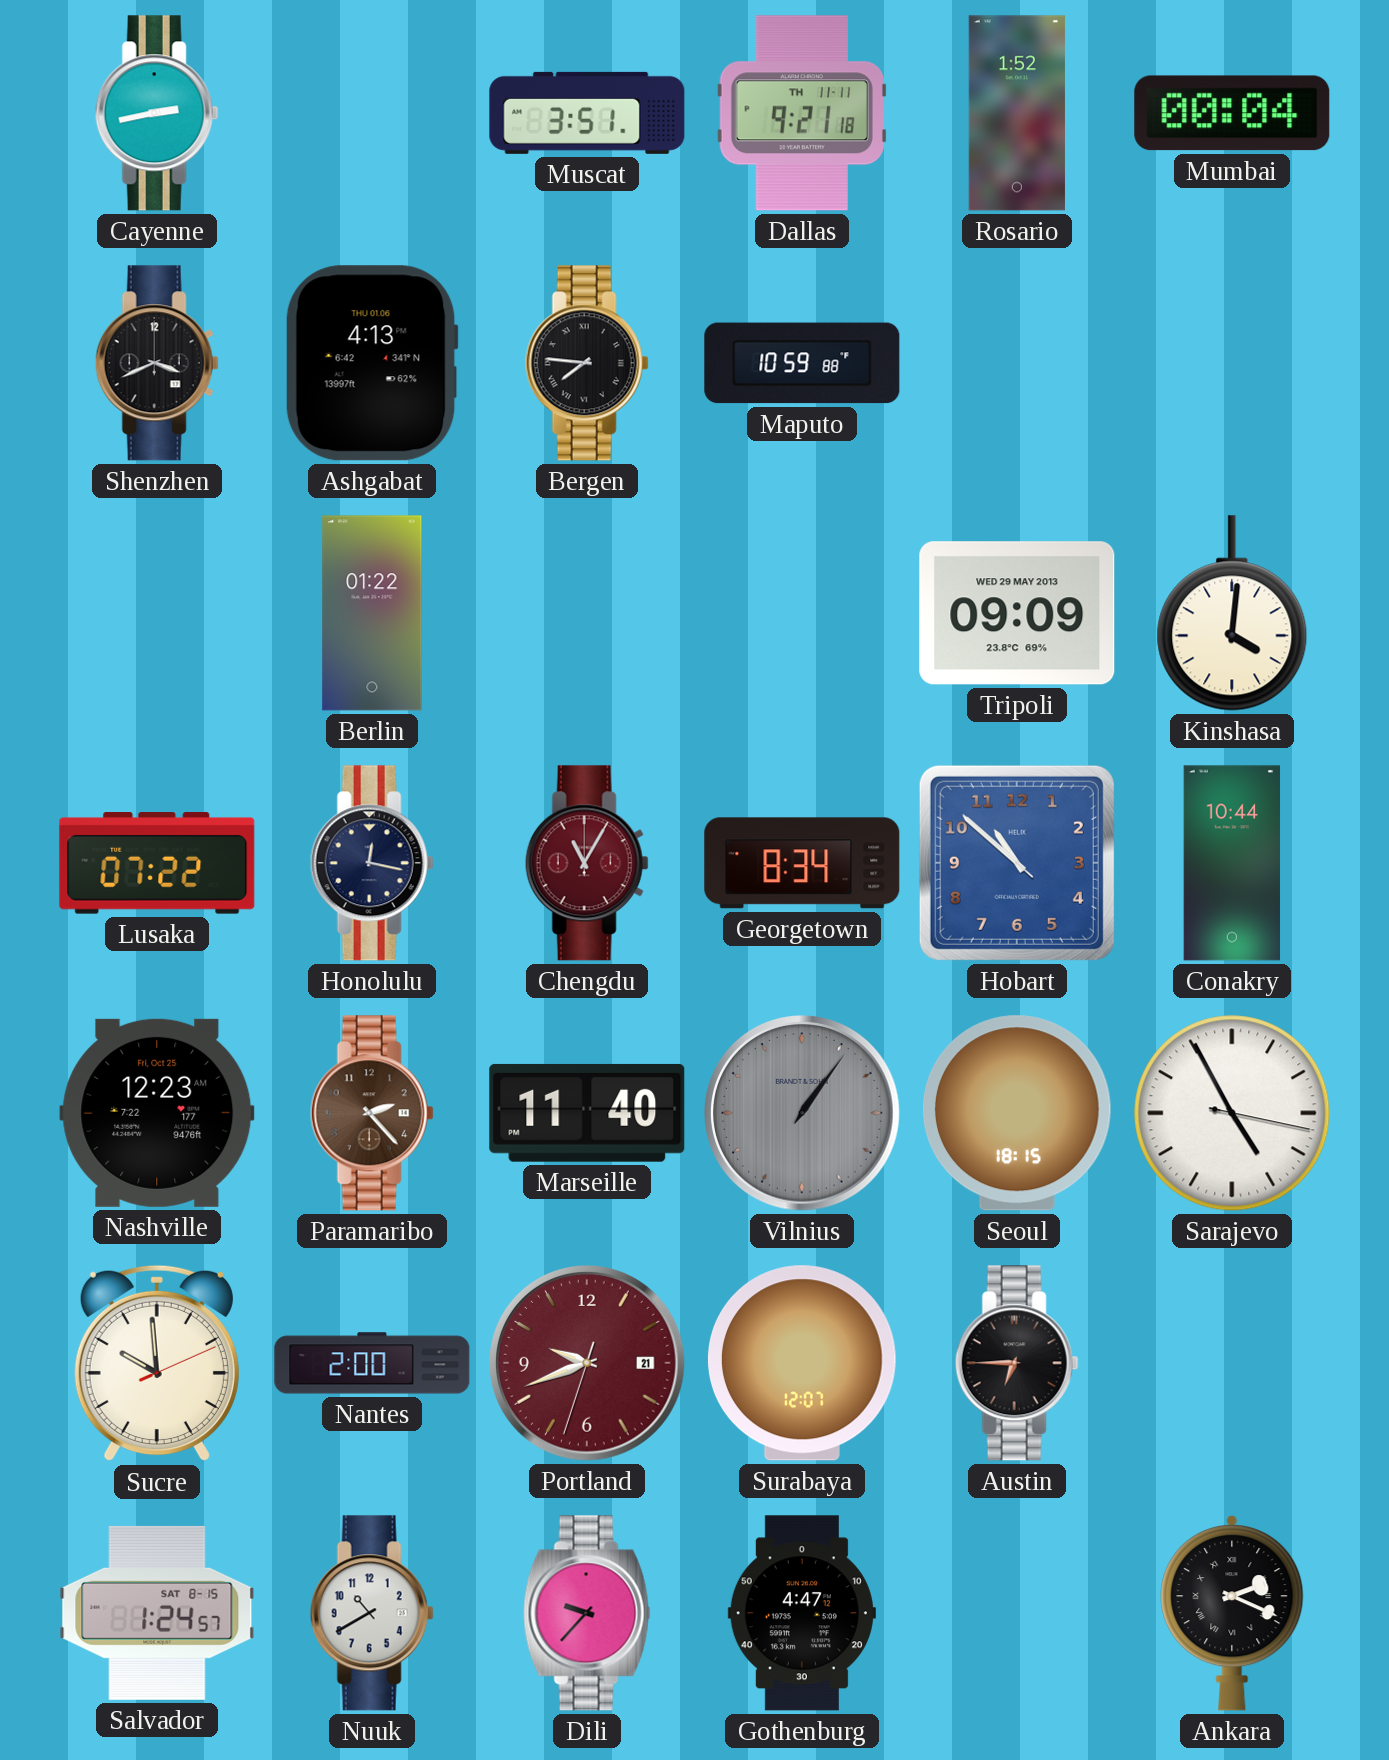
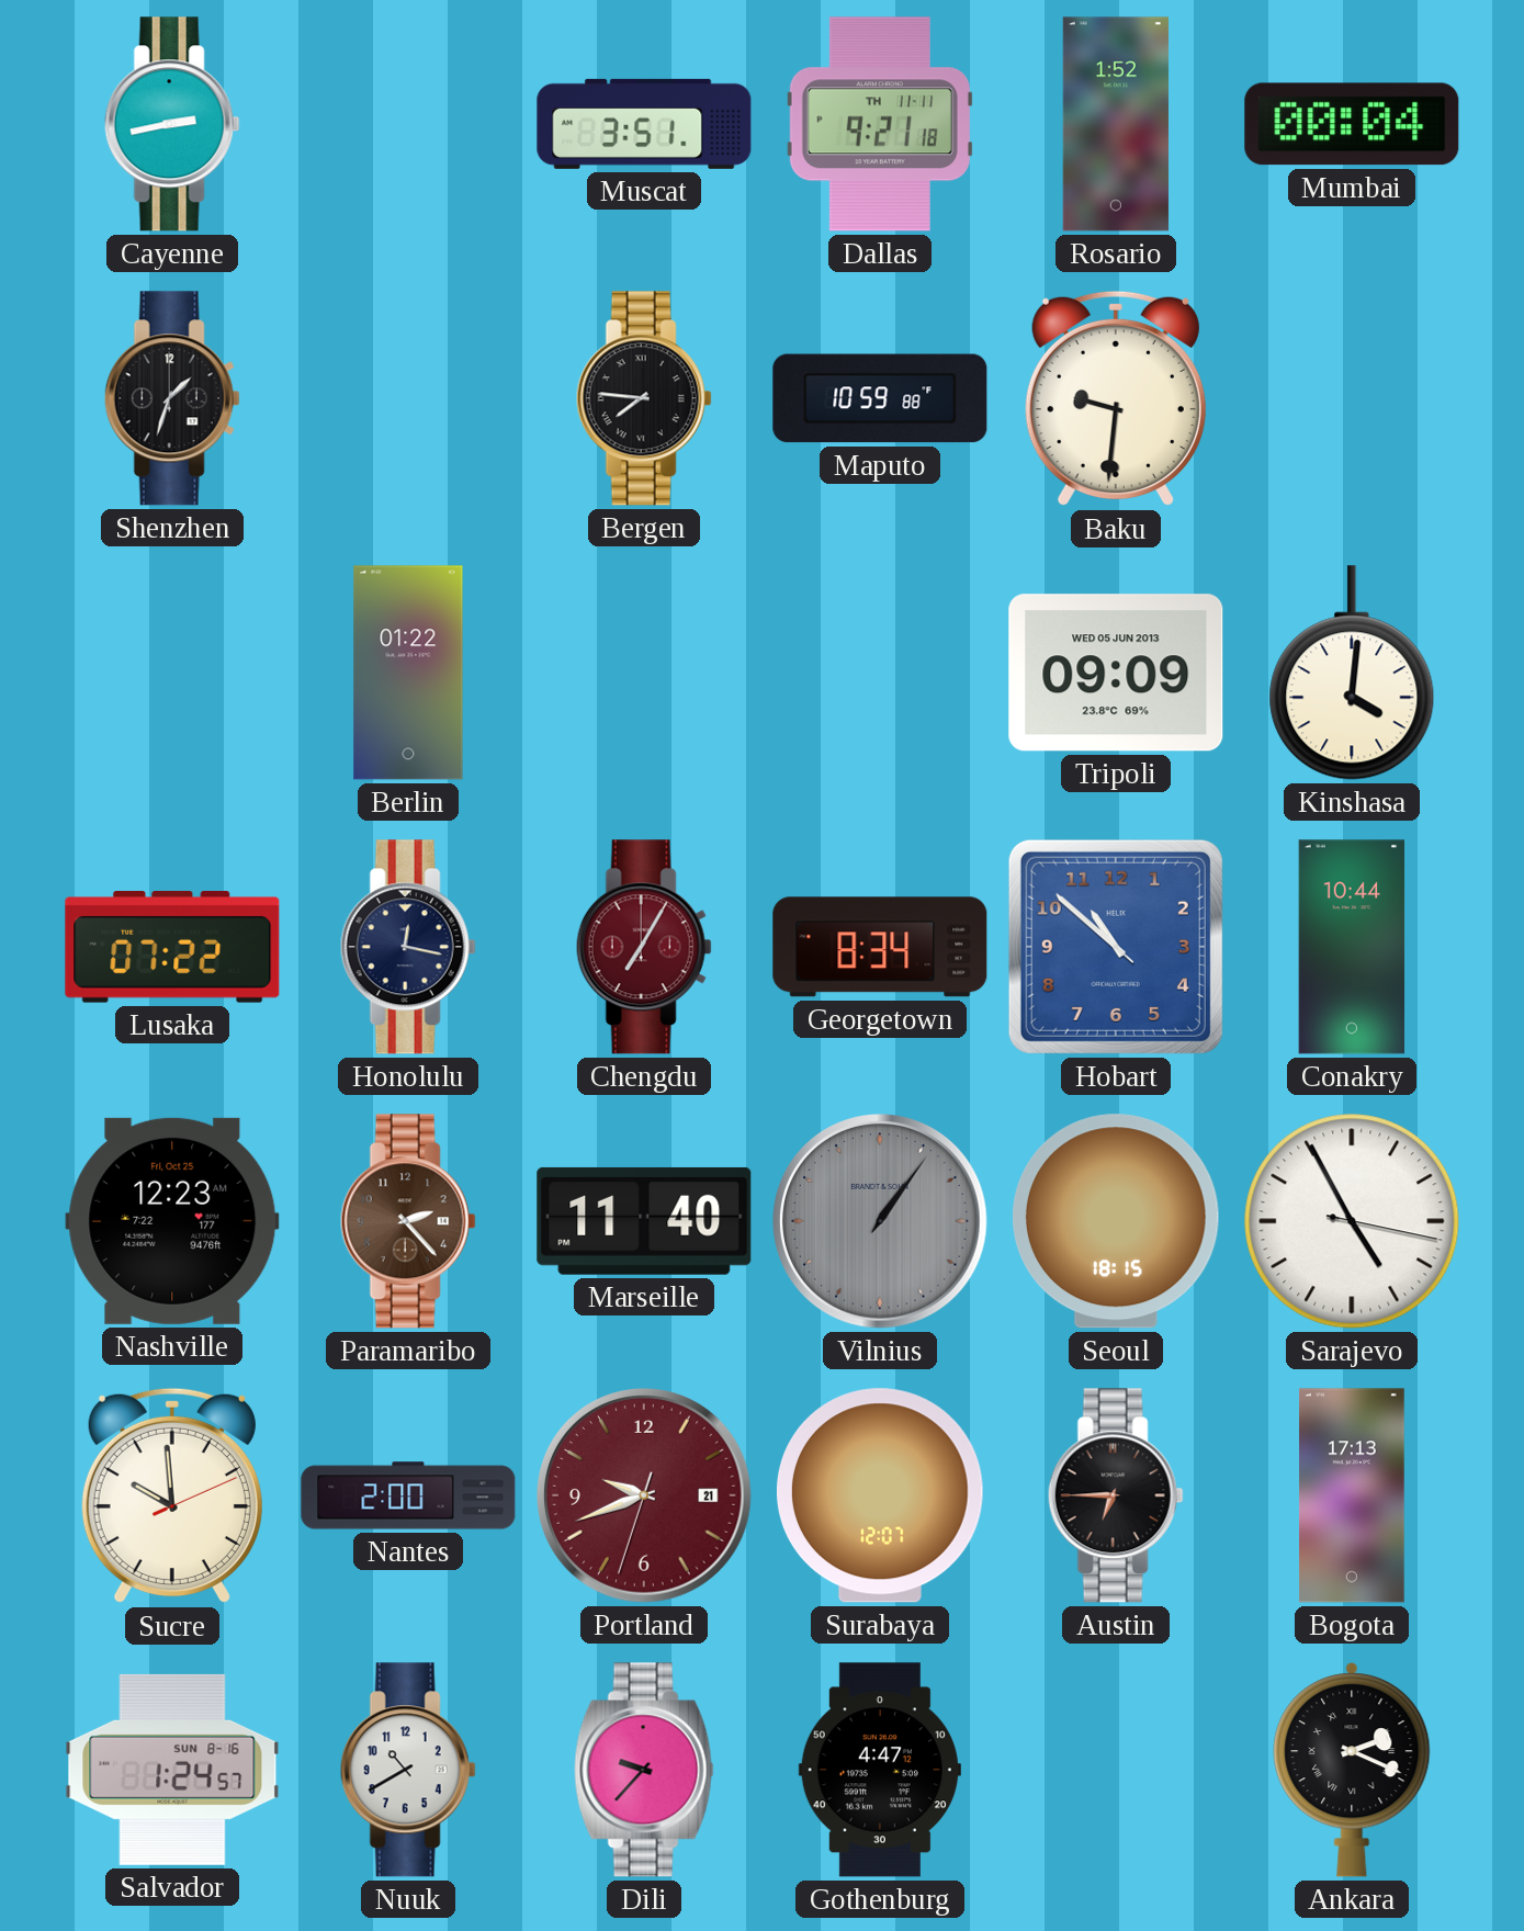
Shenzhen: 3:41 -> 1:33 (172, 398)
Ashgabat: 4:13 -> none (372, 363)
Baku: none -> 9:31 (1116, 398)
Tripoli date: WED 29 MAY 2013 -> WED 05 JUN 2013 (1116, 673)
Chengdu: 11:05 -> 7:05 (644, 947)
Bogota: none -> 17:13 (1352, 1495)
Salvador date: SAT 8-15 -> SUN 8-16 (172, 1770)
